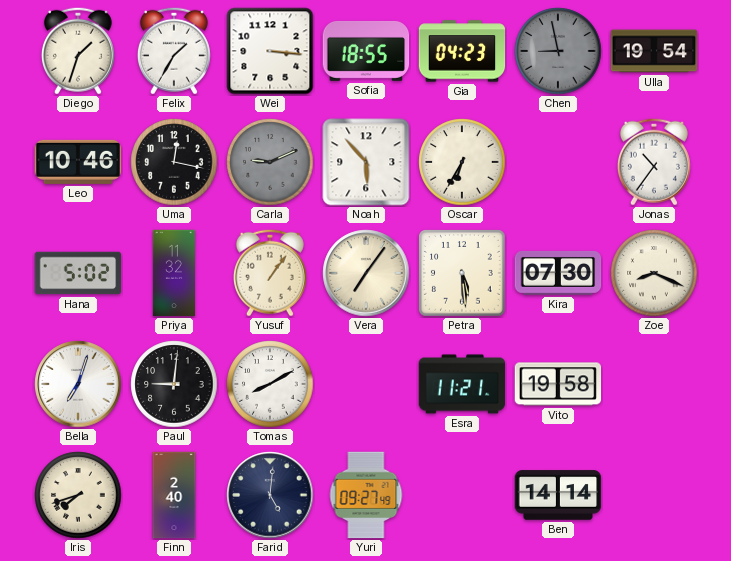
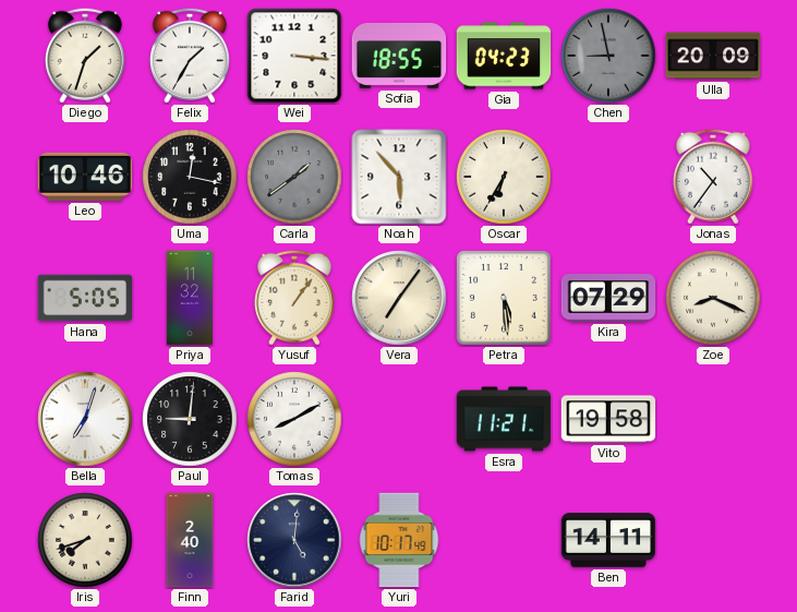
Ulla: 19:54 -> 20:09 (713, 56)
Carla: 9:11 -> 1:39 (294, 177)
Hana: 5:02 -> 5:05 (85, 298)
Kira: 07:30 -> 07:29 (608, 298)
Yuri: 09:27 -> 10:17 (399, 540)
Ben: 14:14 -> 14:11 (608, 540)
